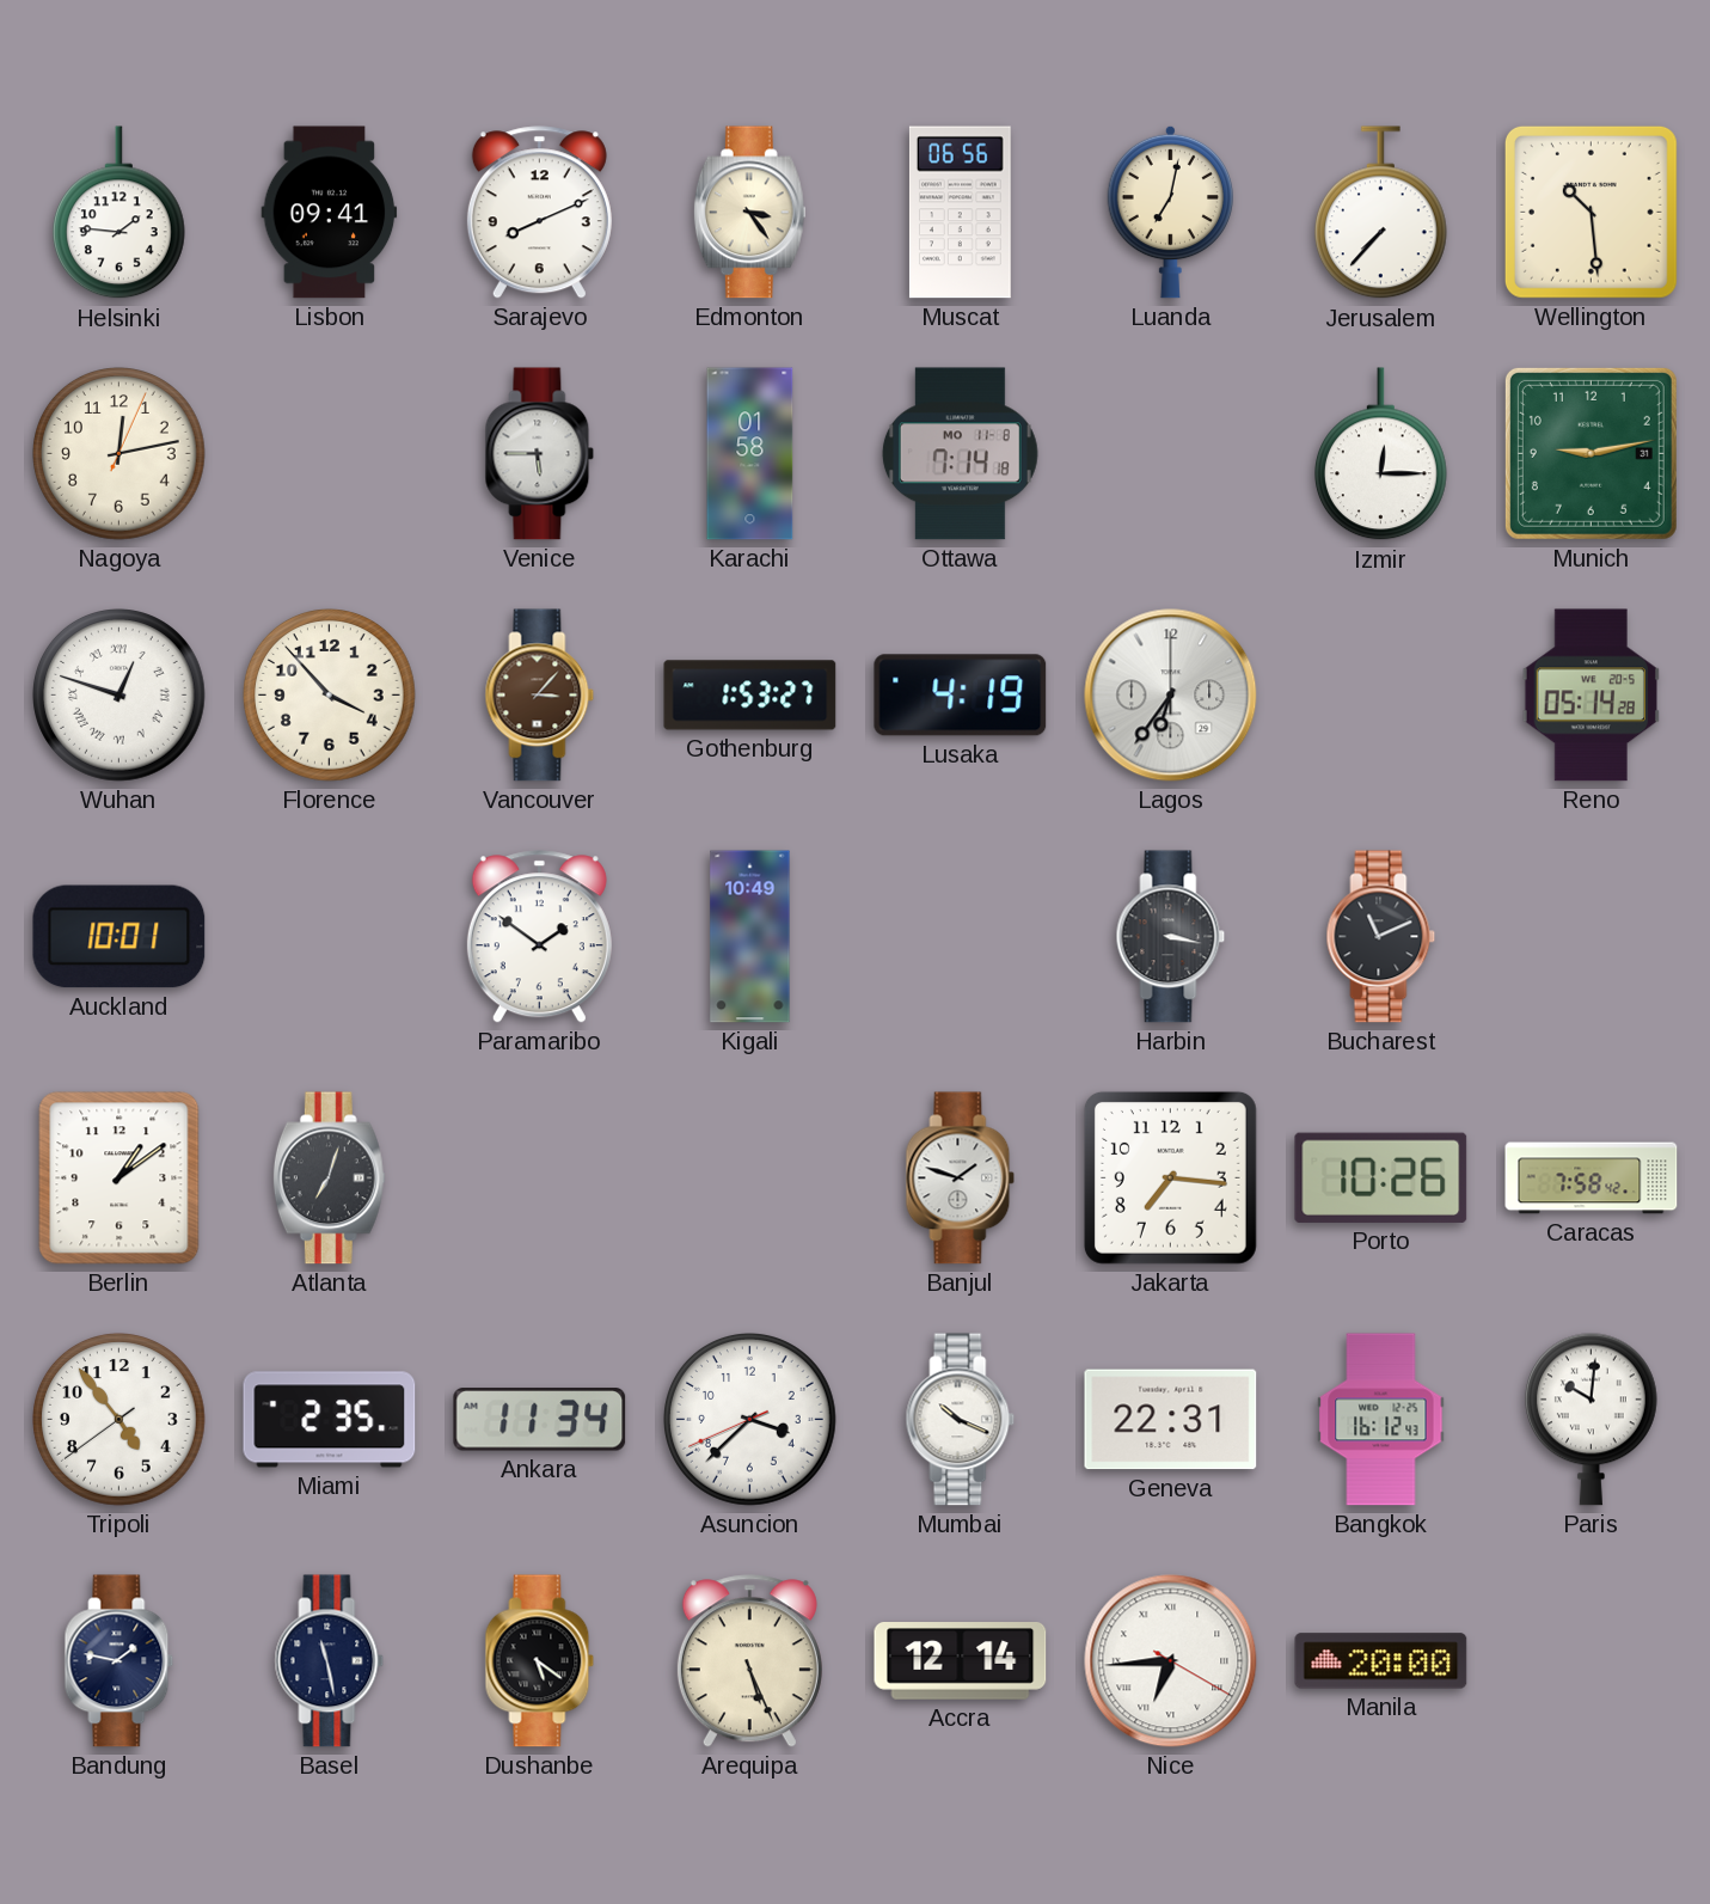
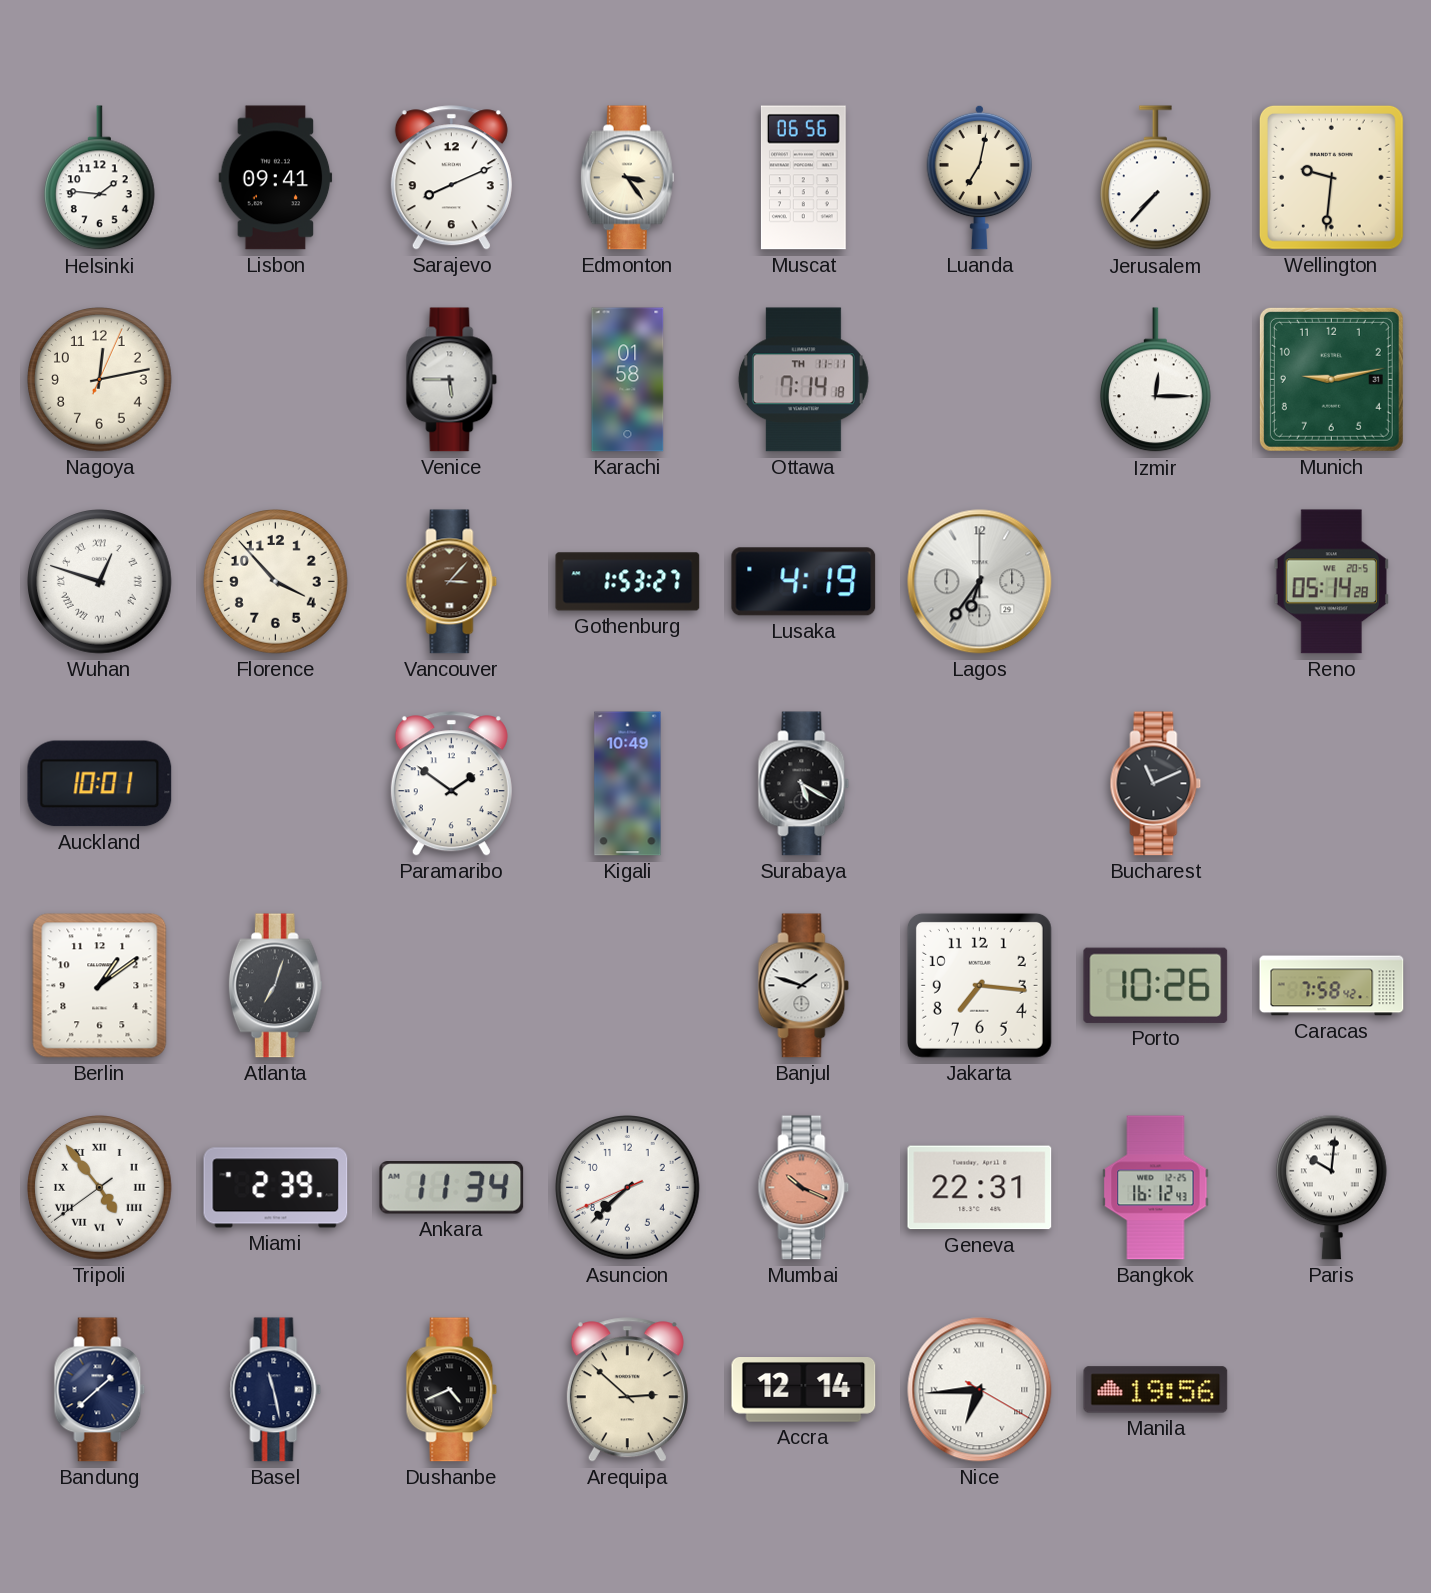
Wellington: 10:29 -> 9:31 (1331, 177)
Ottawa date: MO 11-8 -> TH 11-11 (803, 380)
Surabaya: none -> 5:20 (804, 784)
Harbin: 3:17 -> none (1171, 937)
Tripoli numerals: Arabic -> Roman (100, 1188)
Miami: 2:35 -> 2:39 (276, 1188)
Asuncion: 3:37 -> 7:37 (628, 1188)
Mumbai dial: white -> salmon (804, 1188)
Bandung: 1:47 -> 1:38 (100, 1390)
Dushanbe: 5:21 -> 4:41 (452, 1390)
Arequipa: 5:26 -> 2:52 (627, 1390)
Manila: 20:00 -> 19:56 (1156, 1390)
